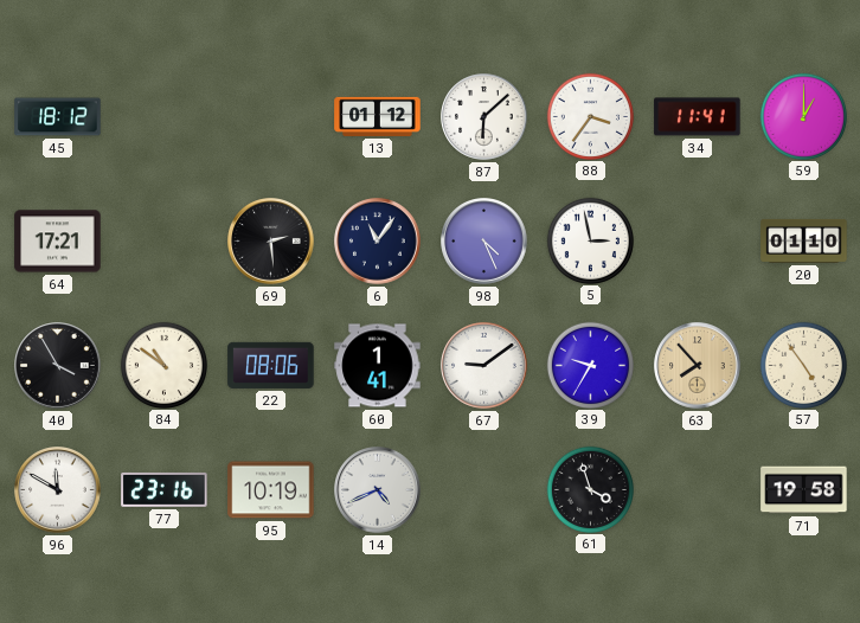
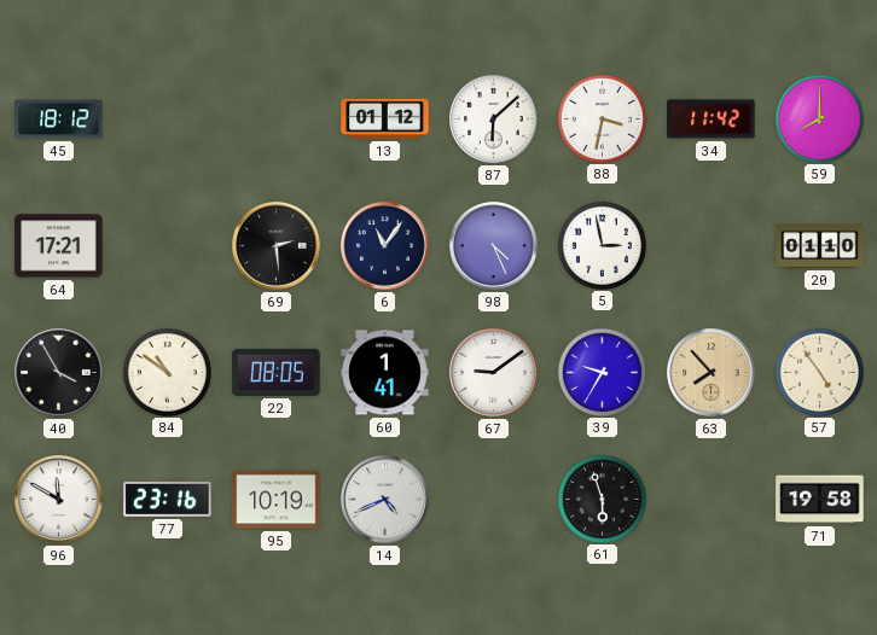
88: 3:36 -> 3:32 (602, 118)
34: 11:41 -> 11:42 (712, 120)
59: 1:00 -> 8:00 (819, 118)
22: 08:06 -> 08:05 (277, 372)
61: 3:57 -> 5:57 (602, 499)
